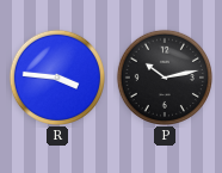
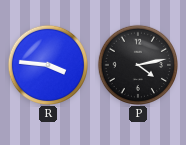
P: 10:13 -> 4:13 (137, 64)
